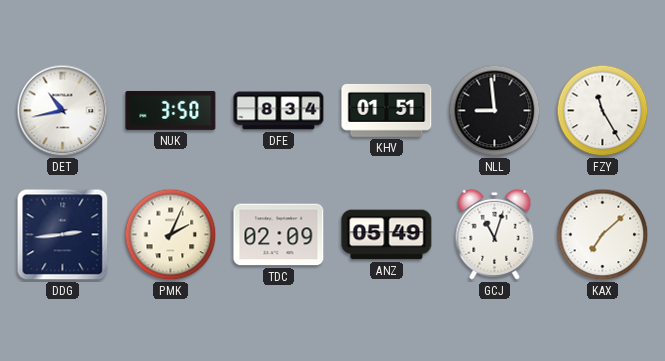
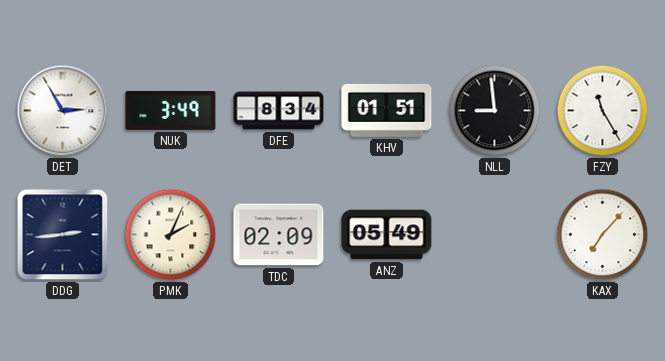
DET: 10:43 -> 2:55 (63, 111)
NUK: 3:50 -> 3:49 (171, 110)
GCJ: 11:03 -> none (495, 234)
KAX: 7:08 -> 7:07 (603, 235)
